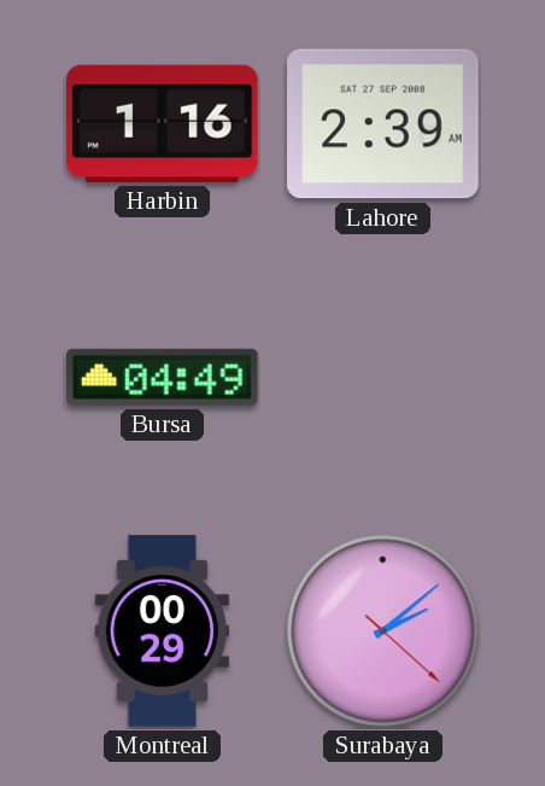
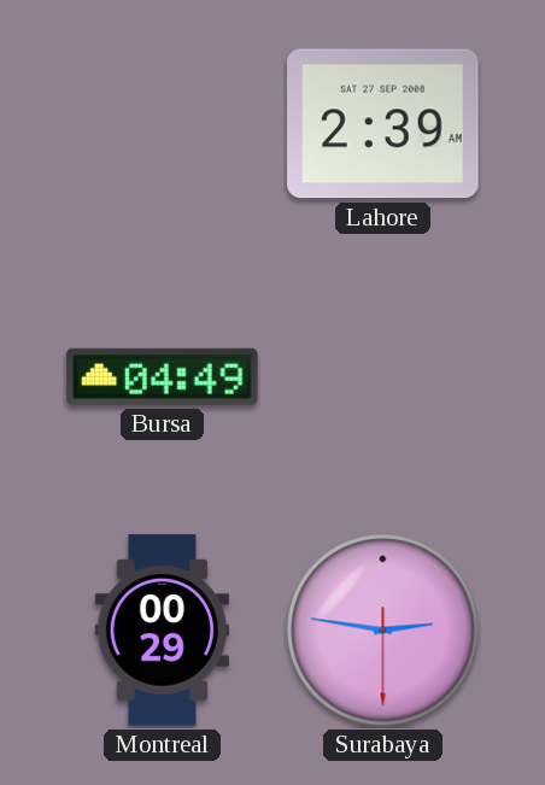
Harbin: 1:16 -> none (163, 123)
Surabaya: 2:08 -> 2:46 (383, 631)
